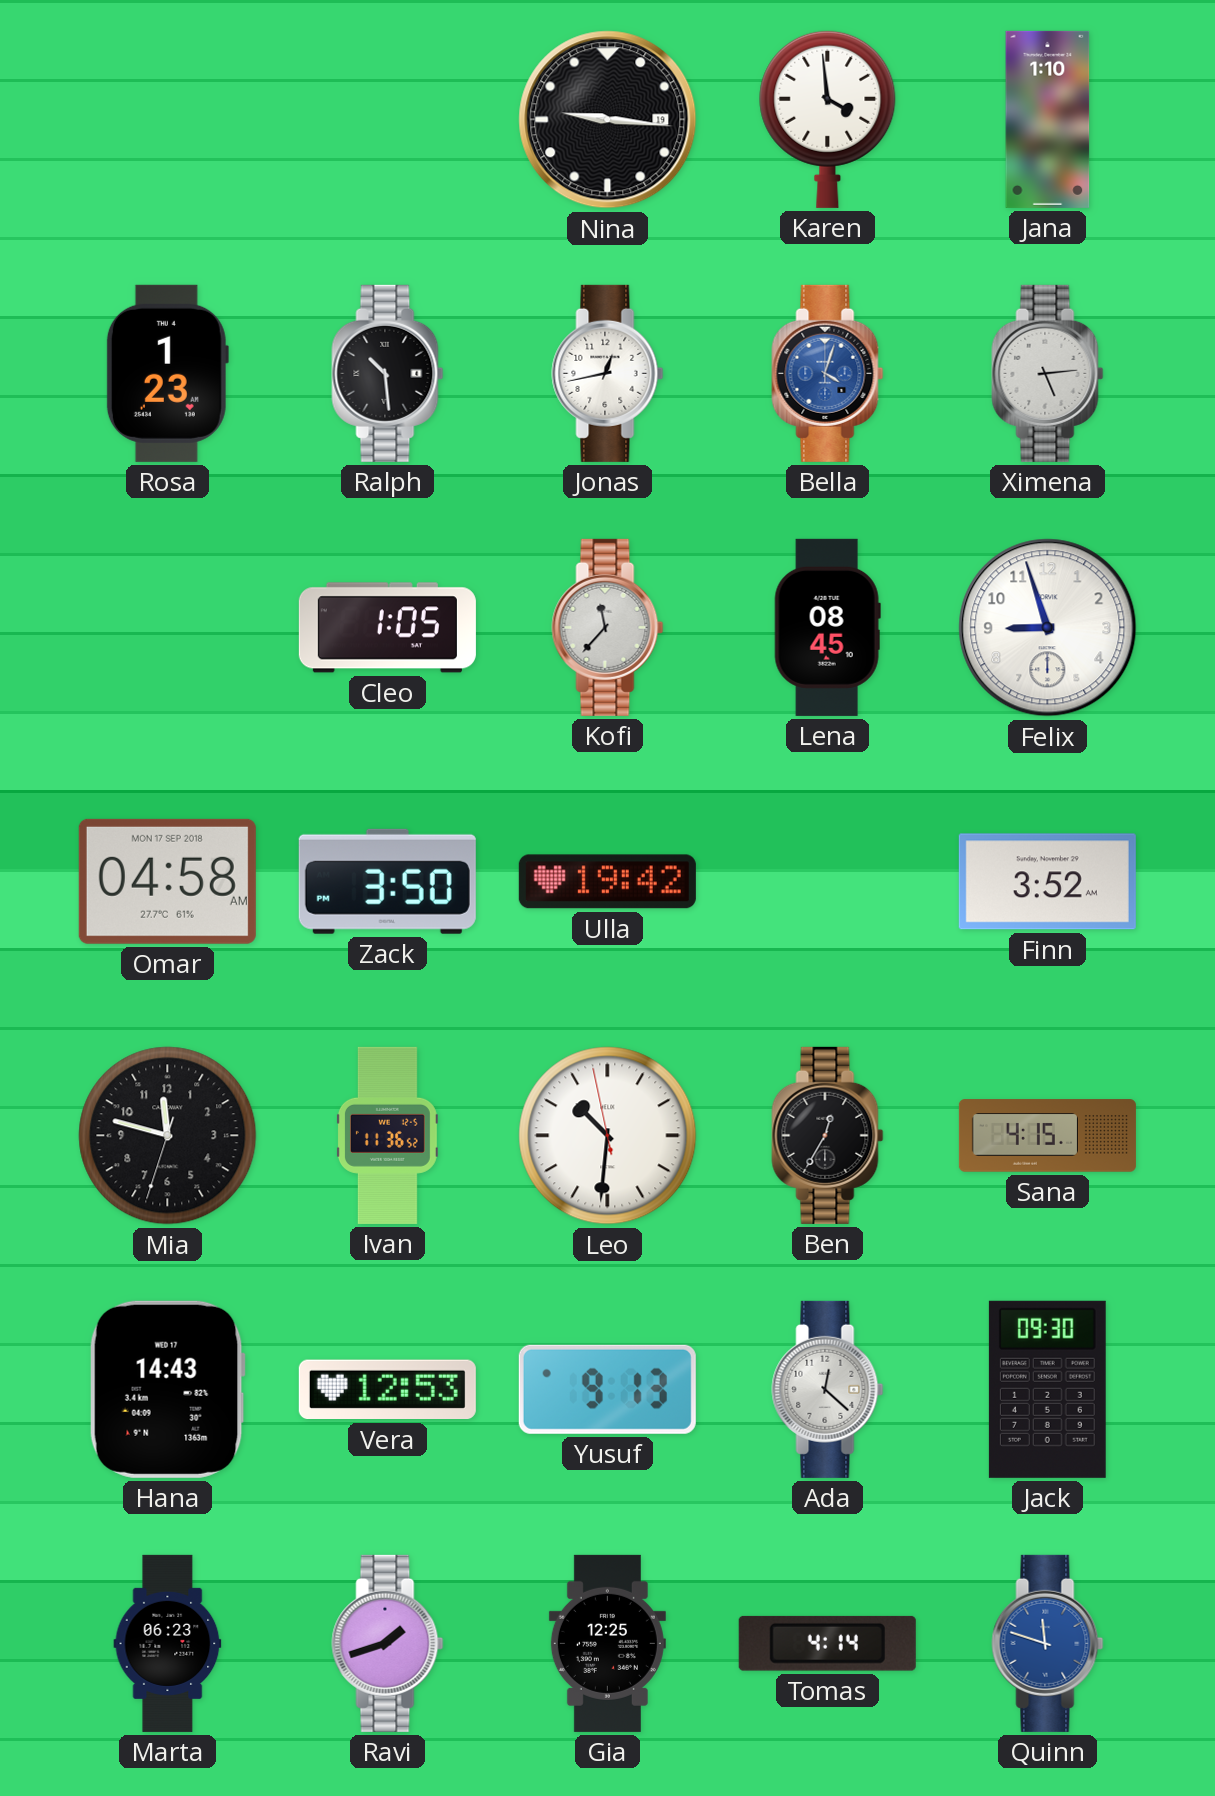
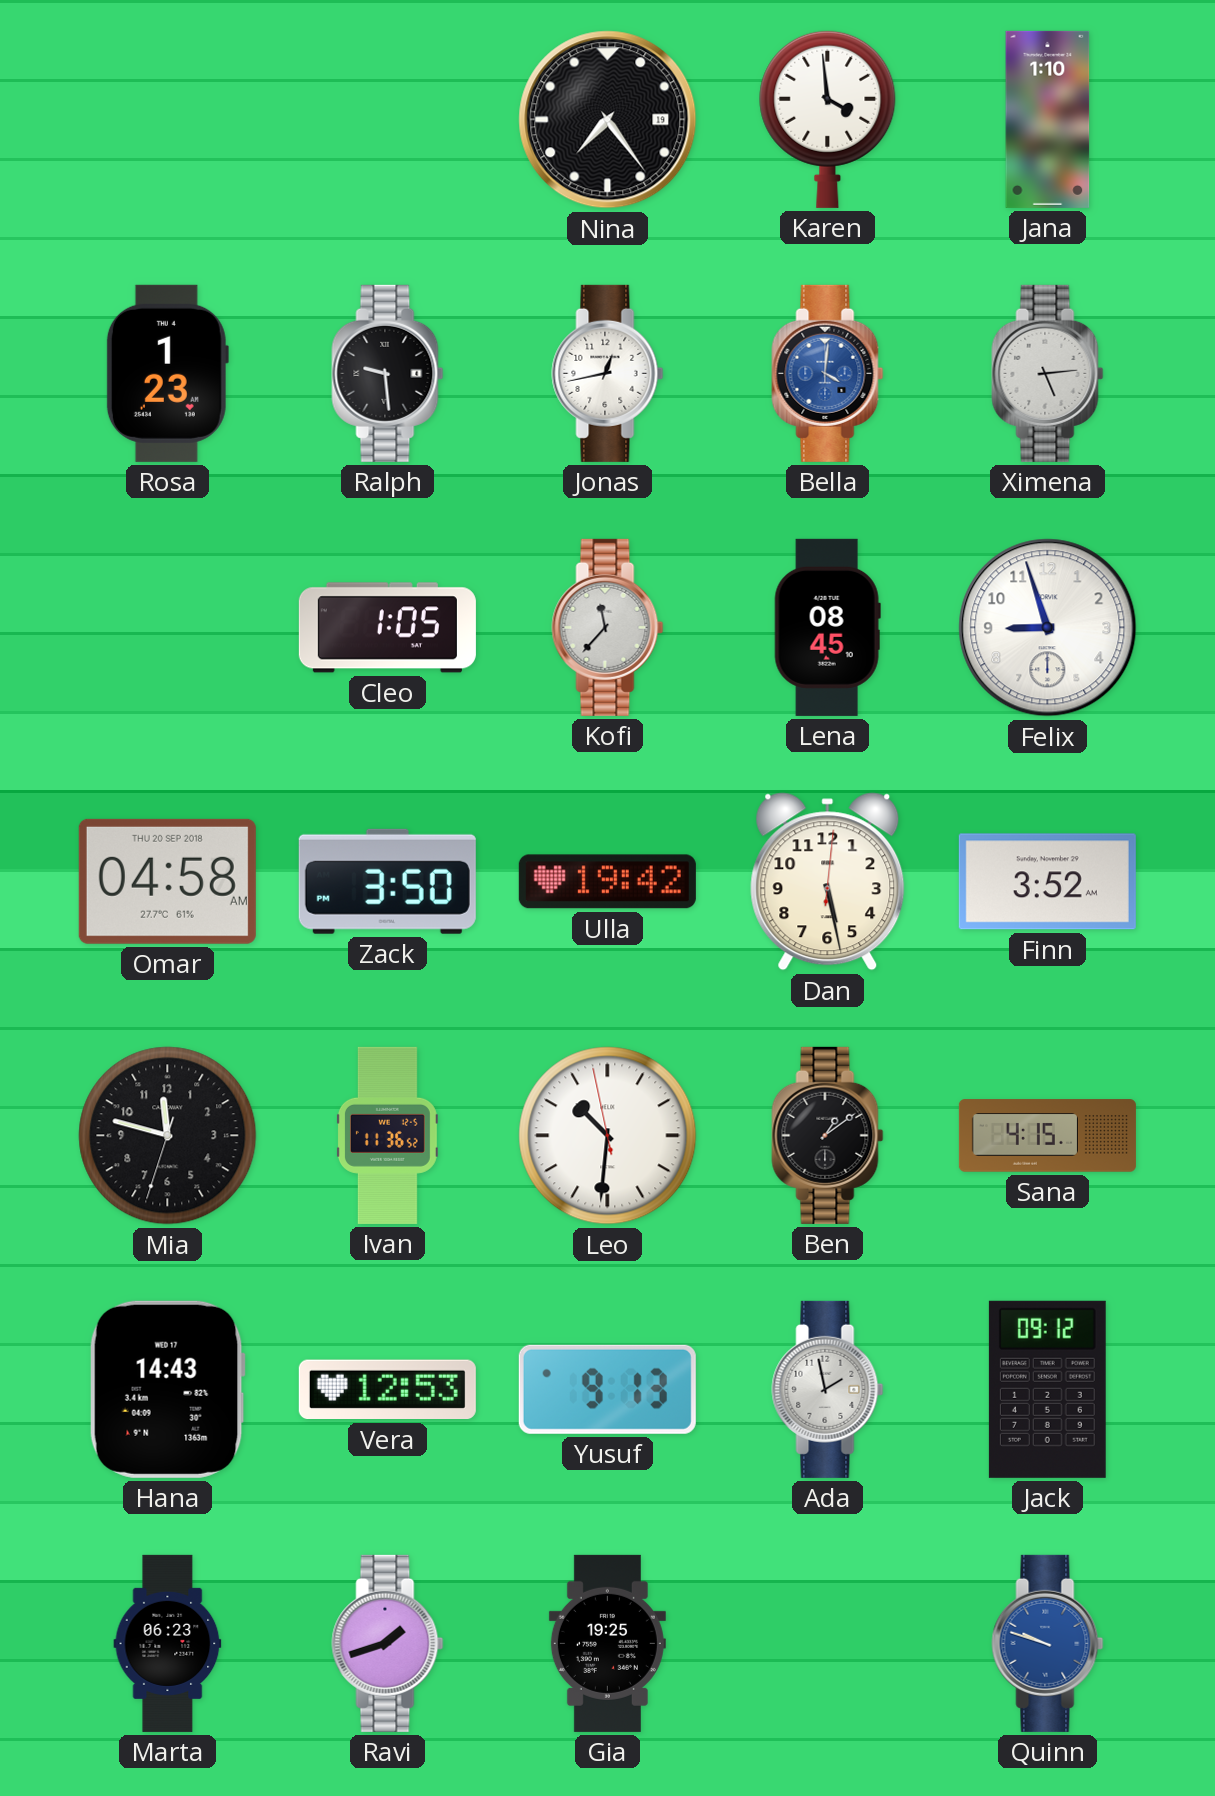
Nina: 9:16 -> 7:24 (608, 120)
Ralph: 10:29 -> 9:29 (388, 373)
Bella: 4:03 -> 4:01 (828, 373)
Omar date: MON 17 SEP 2018 -> THU 20 SEP 2018 (167, 881)
Dan: none -> 5:28 (828, 882)
Ben: 12:35 -> 1:09 (828, 1135)
Ada: 12:22 -> 1:58 (828, 1389)
Jack: 09:30 -> 09:12 (1047, 1389)
Gia: 12:25 -> 19:25 (607, 1643)
Tomas: 4:14 -> none (827, 1643)
Quinn: 11:48 -> 9:48 (1048, 1643)
